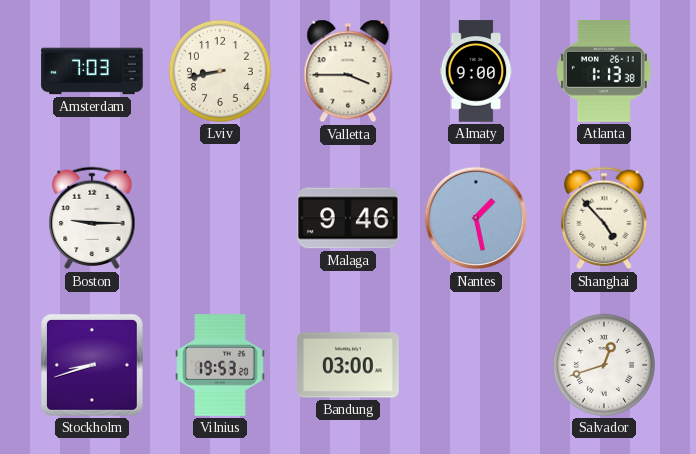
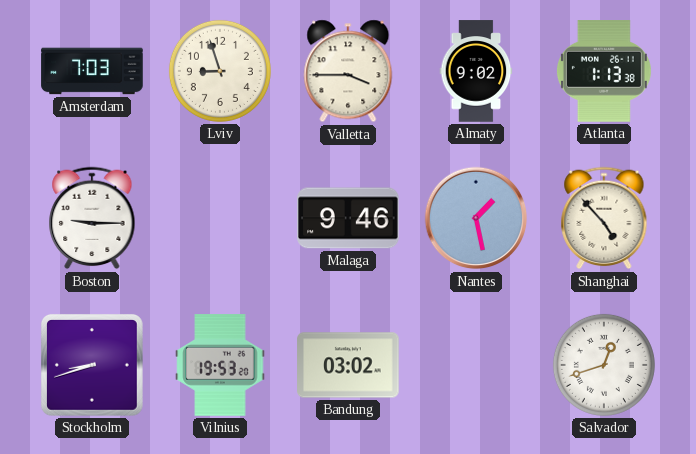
Lviv: 8:43 -> 8:57 (220, 71)
Almaty: 9:00 -> 9:02 (476, 71)
Bandung: 03:00 -> 03:02 (348, 365)
